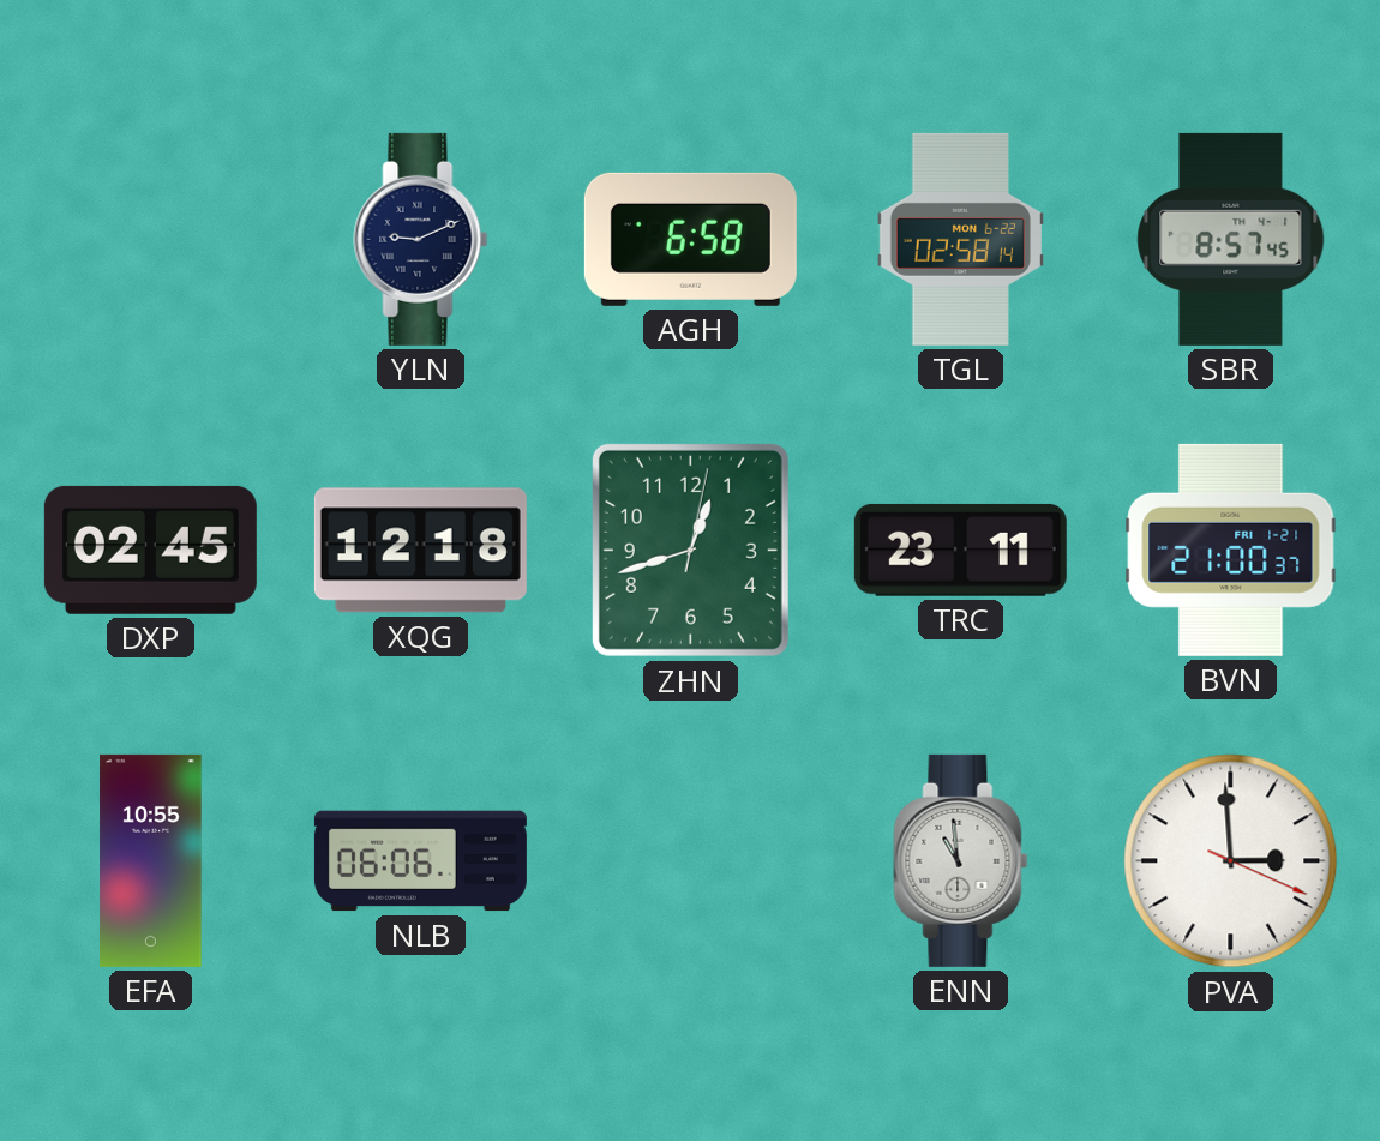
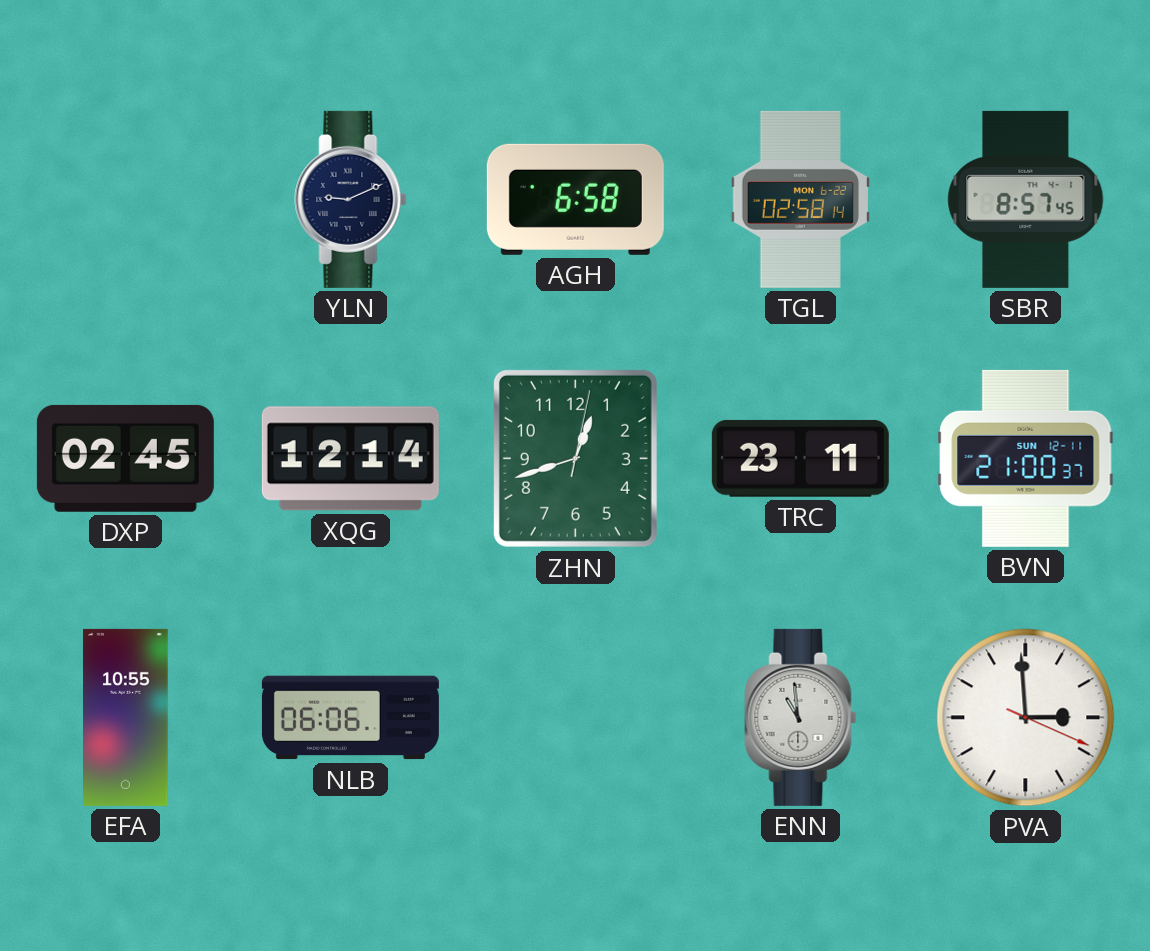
XQG: 12:18 -> 12:14 (350, 459)
BVN date: FRI 1-21 -> SUN 12-11 (1026, 458)
